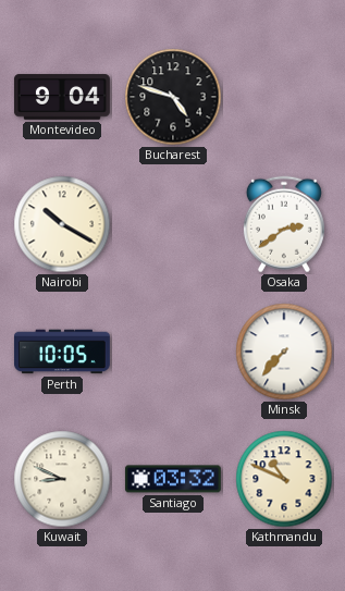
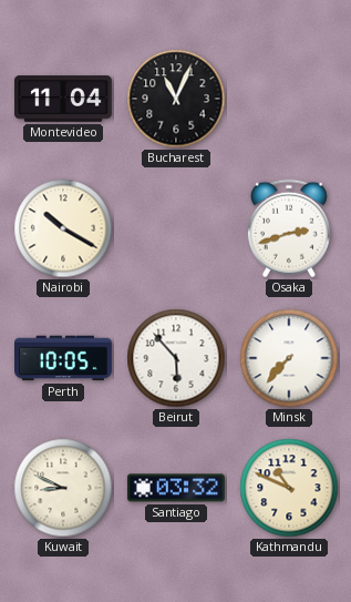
Montevideo: 9:04 -> 11:04 (63, 99)
Bucharest: 4:48 -> 11:04 (176, 99)
Osaka: 2:39 -> 2:42 (289, 228)
Beirut: none -> 5:53 (176, 358)
